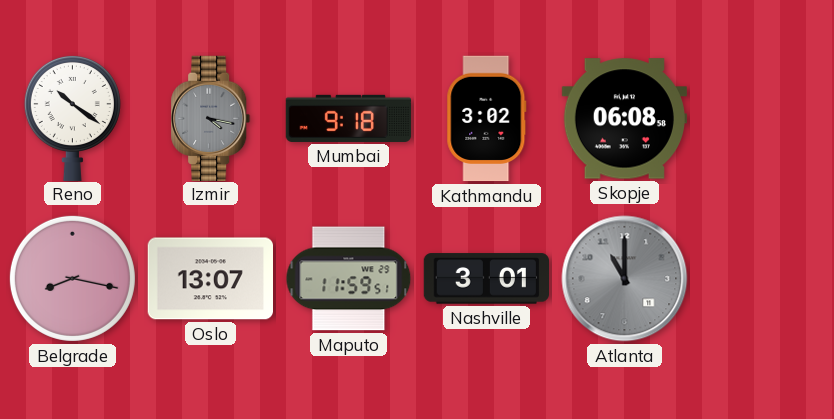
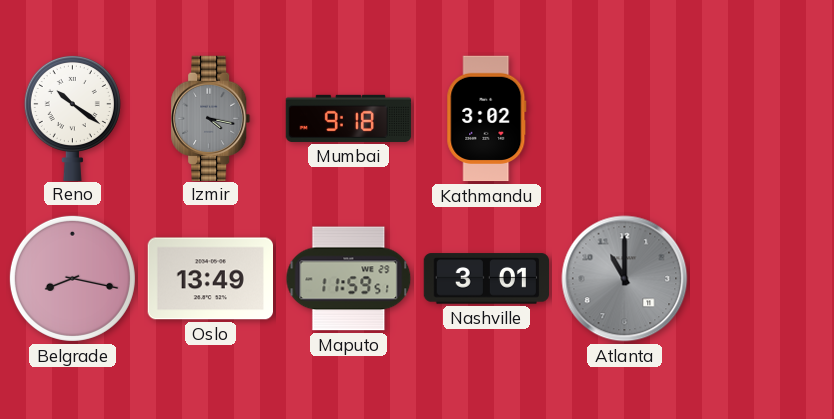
Skopje: 06:08 -> none (624, 119)
Oslo: 13:07 -> 13:49 (210, 279)
